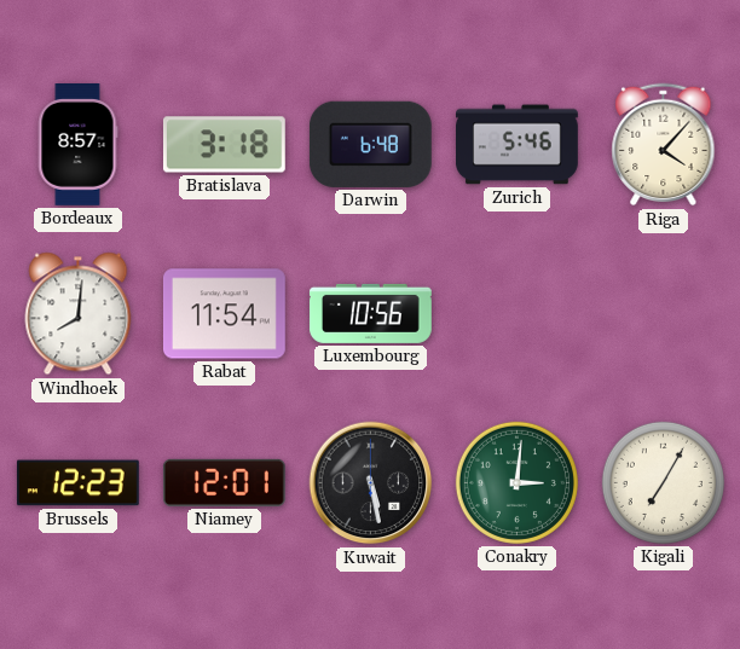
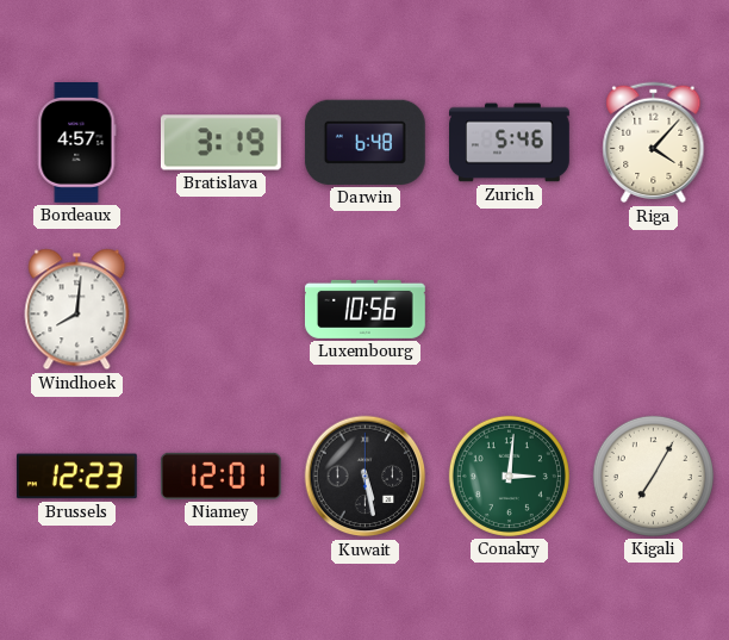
Bordeaux: 8:57 -> 4:57 (76, 143)
Bratislava: 3:18 -> 3:19 (220, 143)
Rabat: 11:54 -> none (224, 314)
